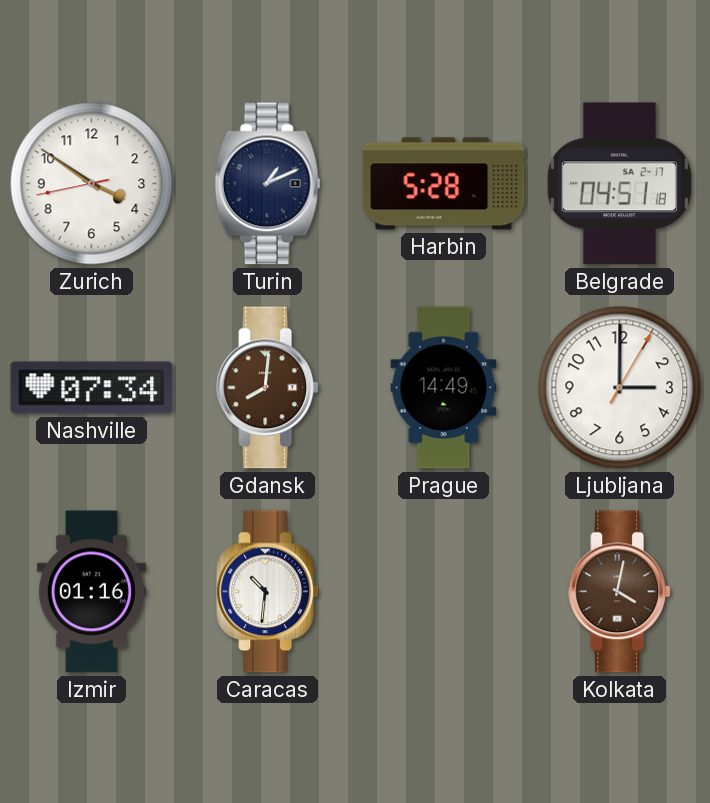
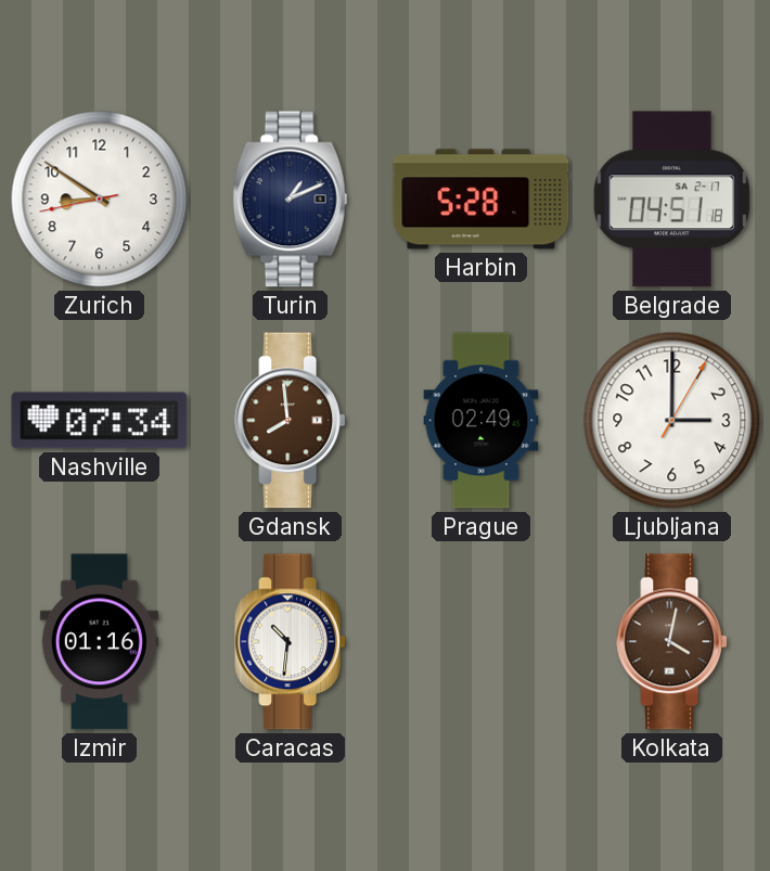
Zurich: 3:50 -> 8:50 (100, 200)
Gdansk: 8:01 -> 7:59 (291, 421)
Prague: 14:49 -> 02:49 (482, 421)
